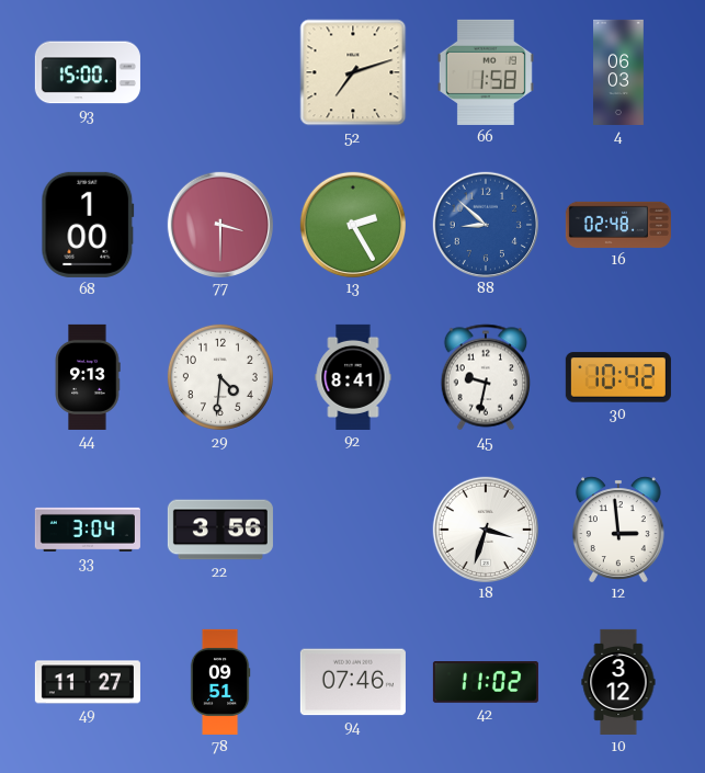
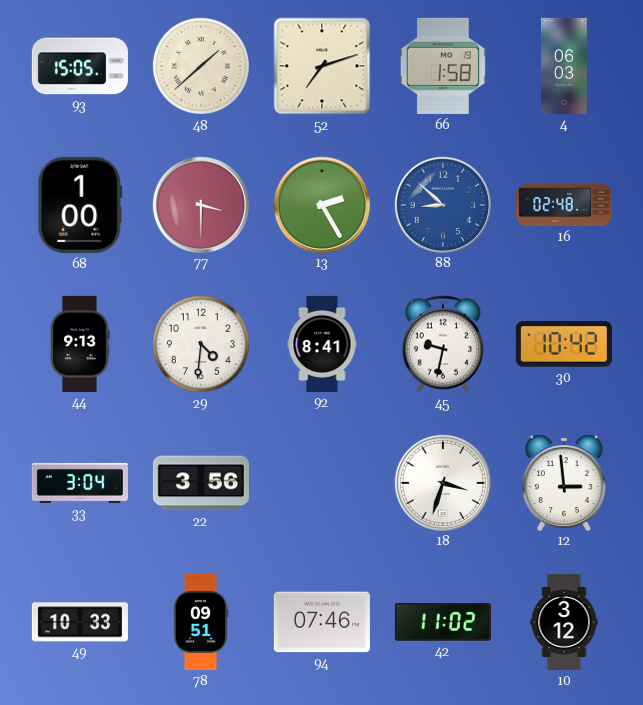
93: 15:00 -> 15:05 (80, 66)
48: none -> 1:38 (201, 66)
49: 11:27 -> 10:33 (80, 622)
